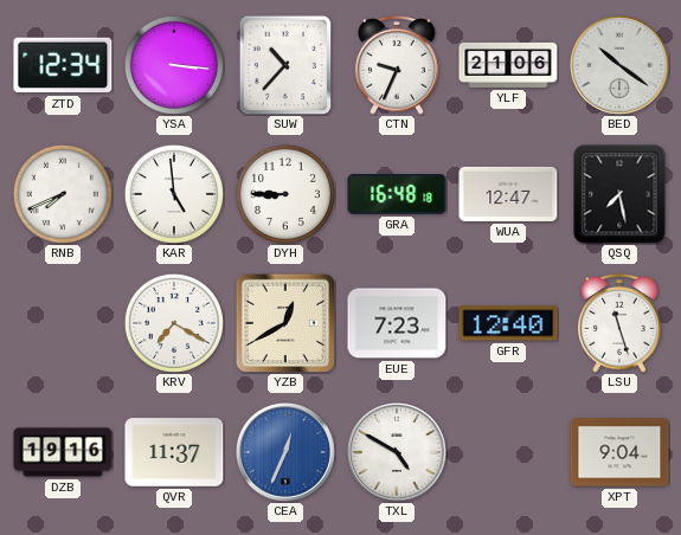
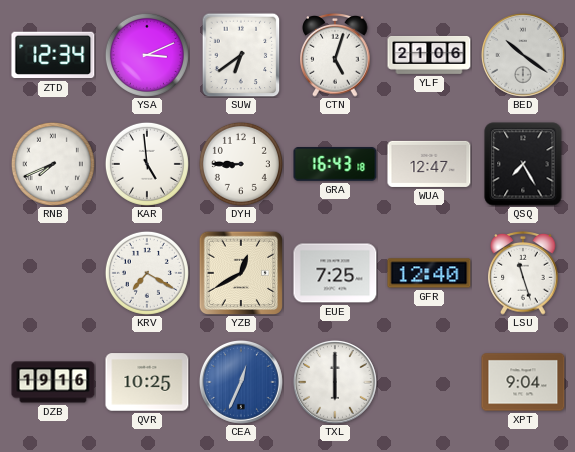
YSA: 3:16 -> 3:11 (147, 55)
SUW: 10:37 -> 6:39 (241, 55)
CTN: 9:34 -> 5:03 (335, 56)
GRA: 16:48 -> 16:43 (335, 164)
QSQ: 7:28 -> 7:25 (523, 164)
EUE: 7:23 -> 7:25 (335, 273)
QVR: 11:37 -> 10:25 (147, 382)
TXL: 4:50 -> 6:00 (335, 382)
